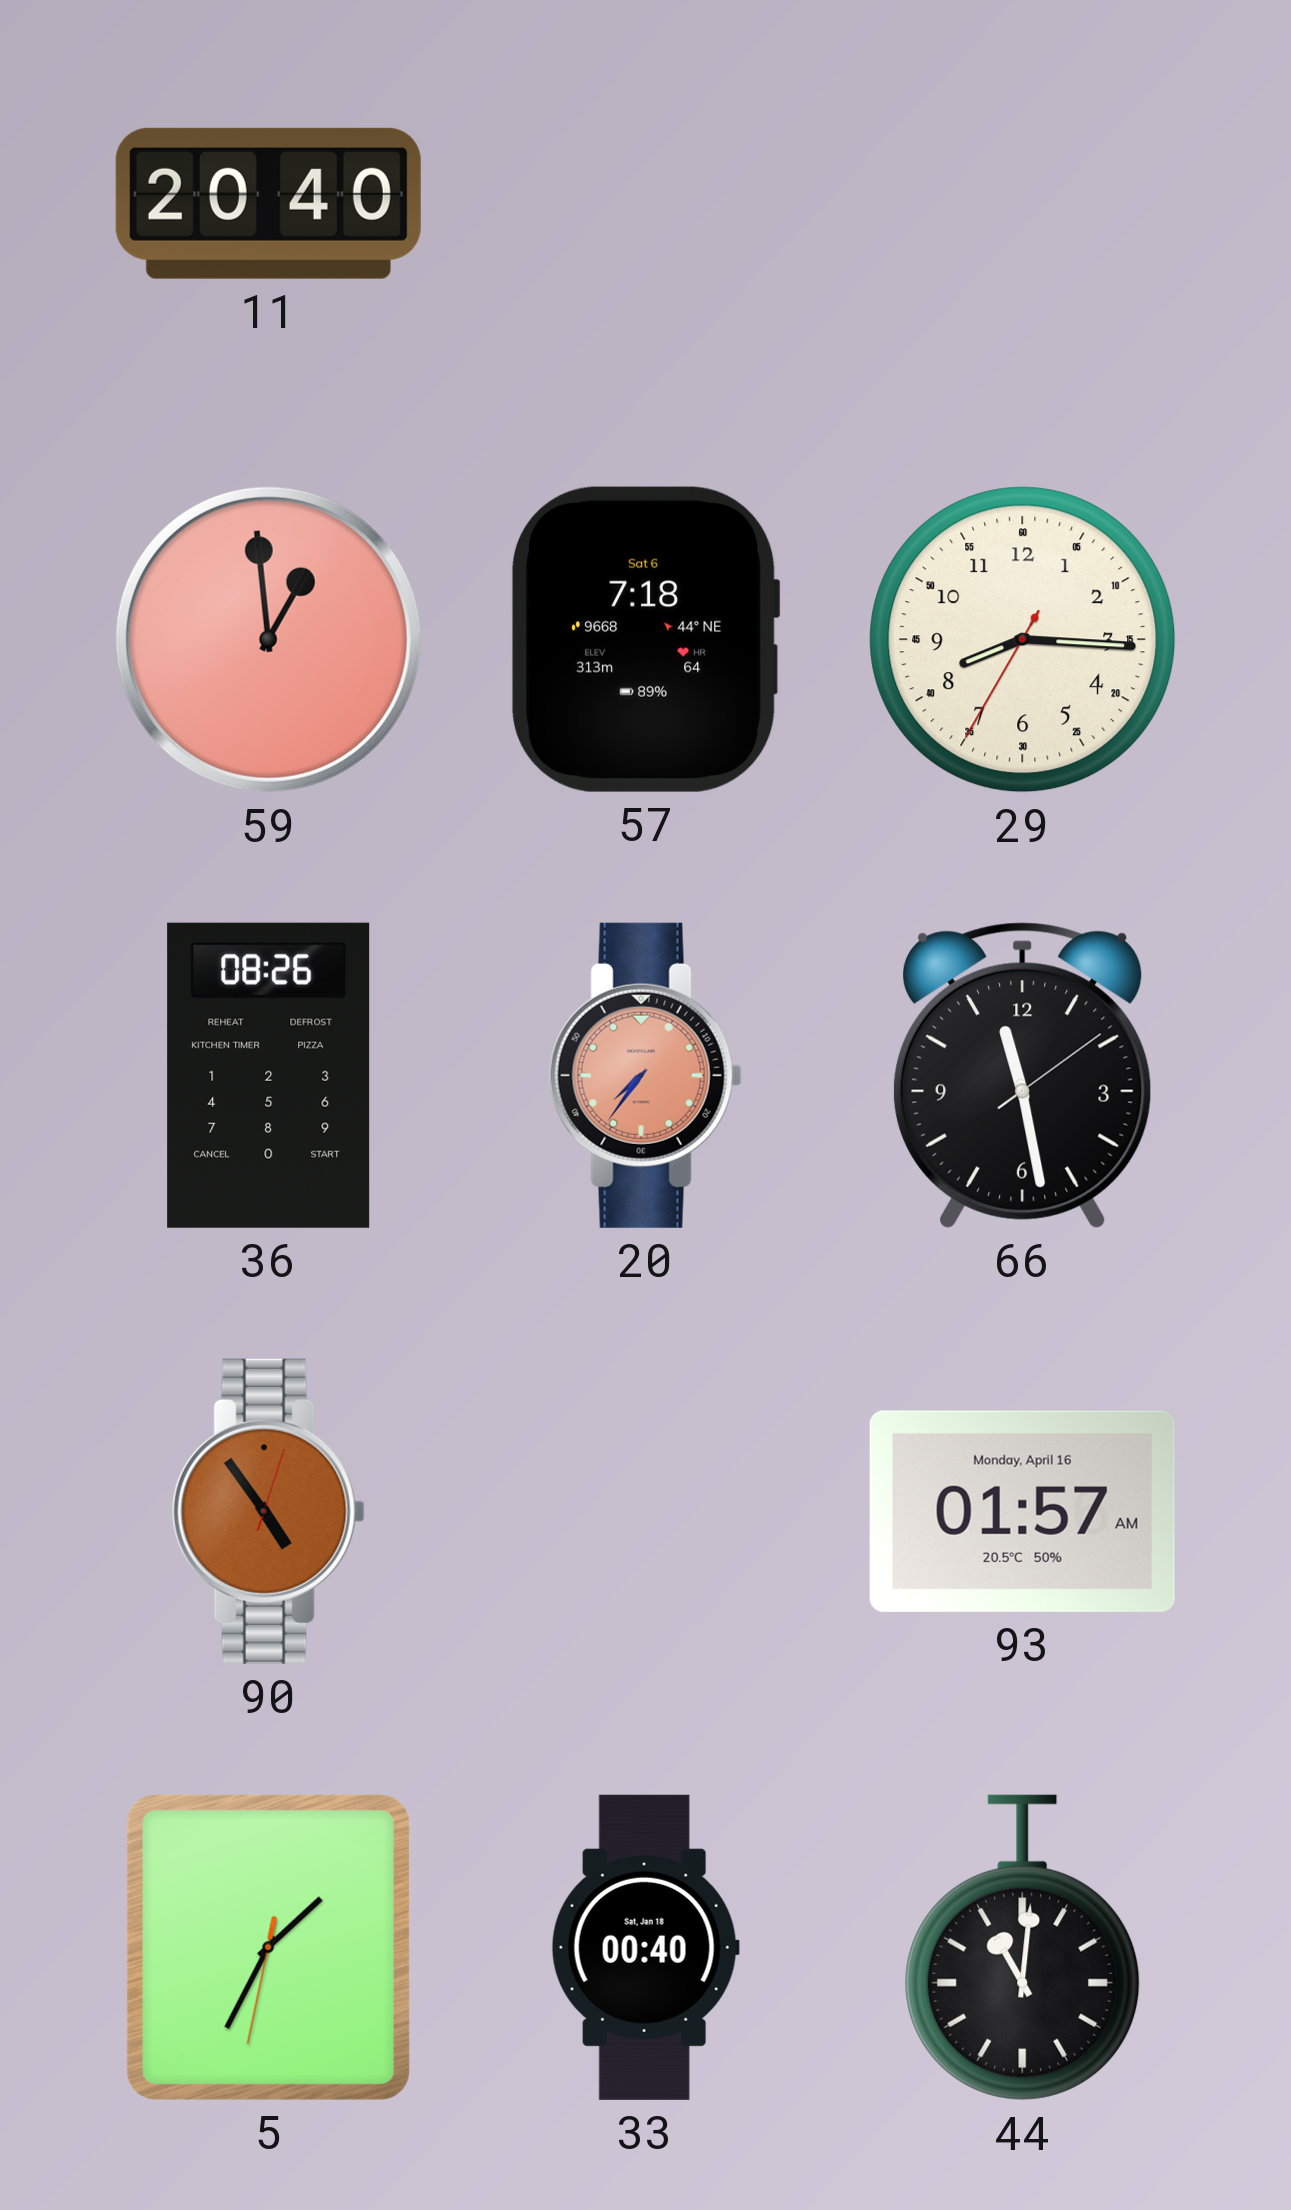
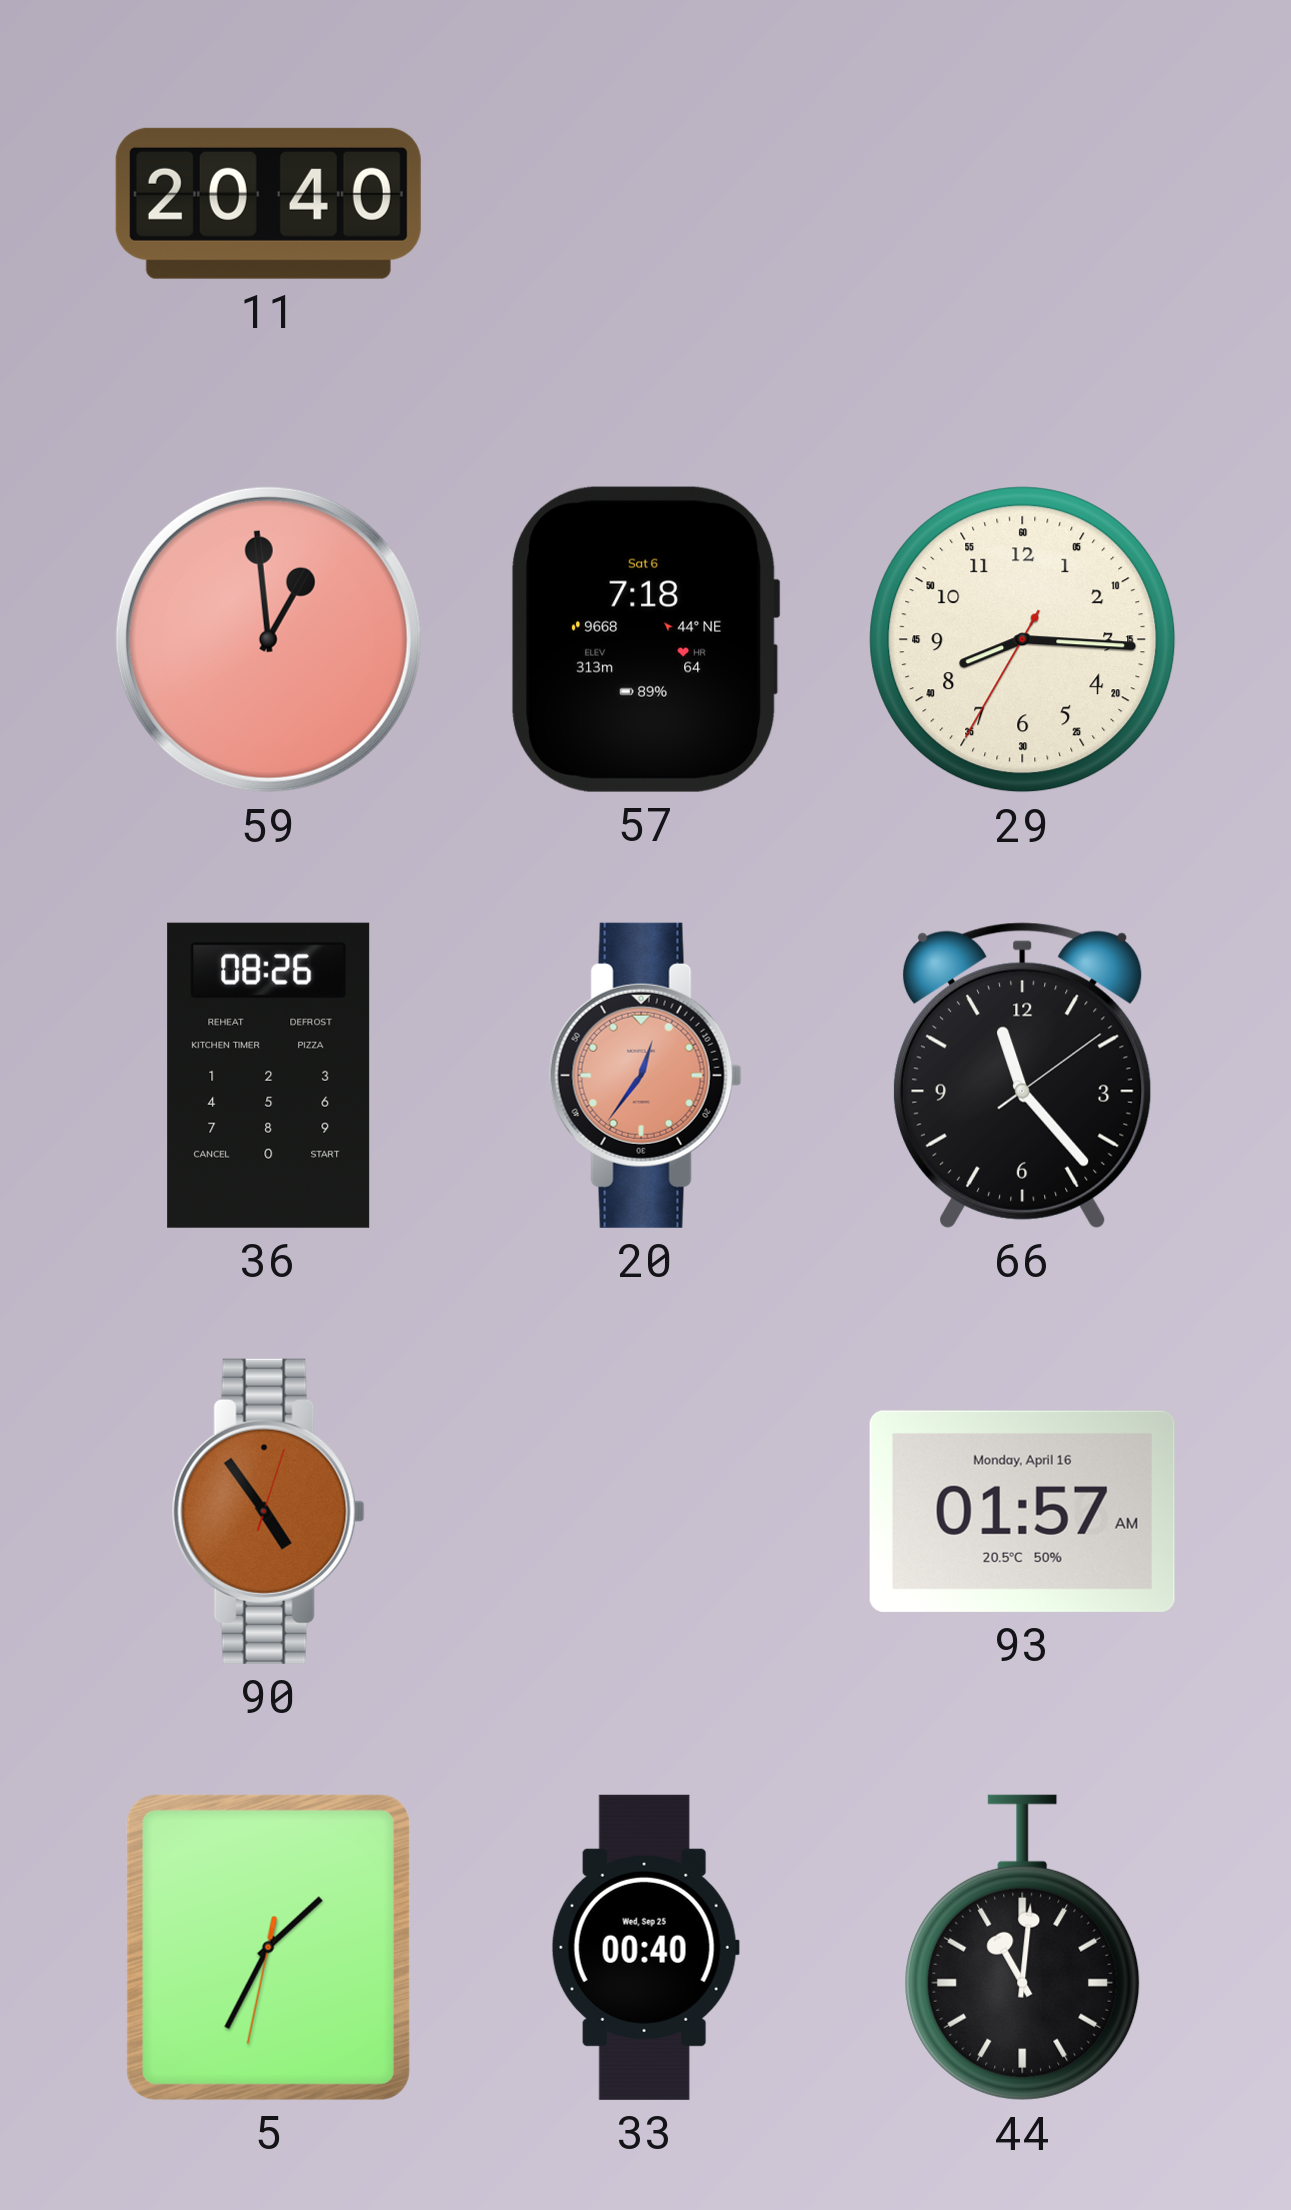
20: 7:36 -> 12:36 (645, 1075)
66: 11:28 -> 11:23 (1022, 1075)
33 date: Sat, Jan 18 -> Wed, Sep 25 (645, 1947)
